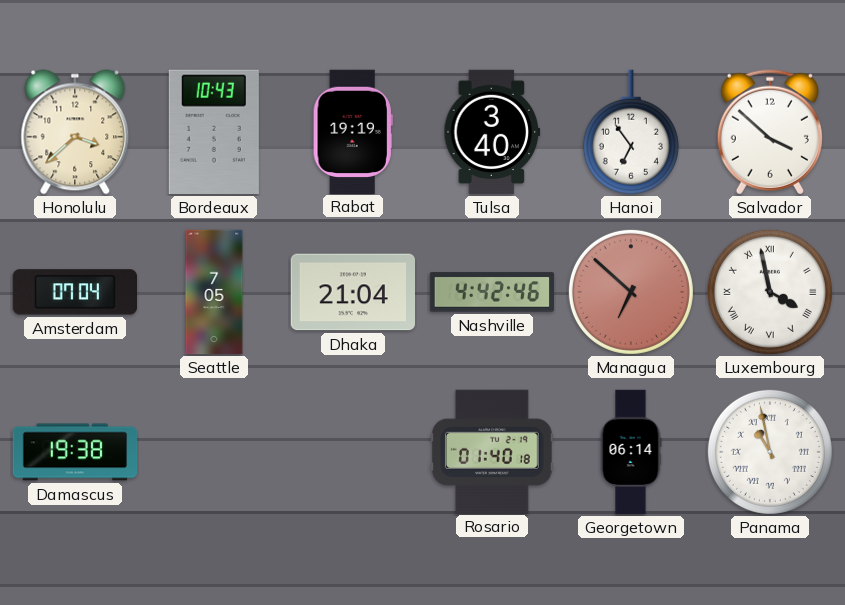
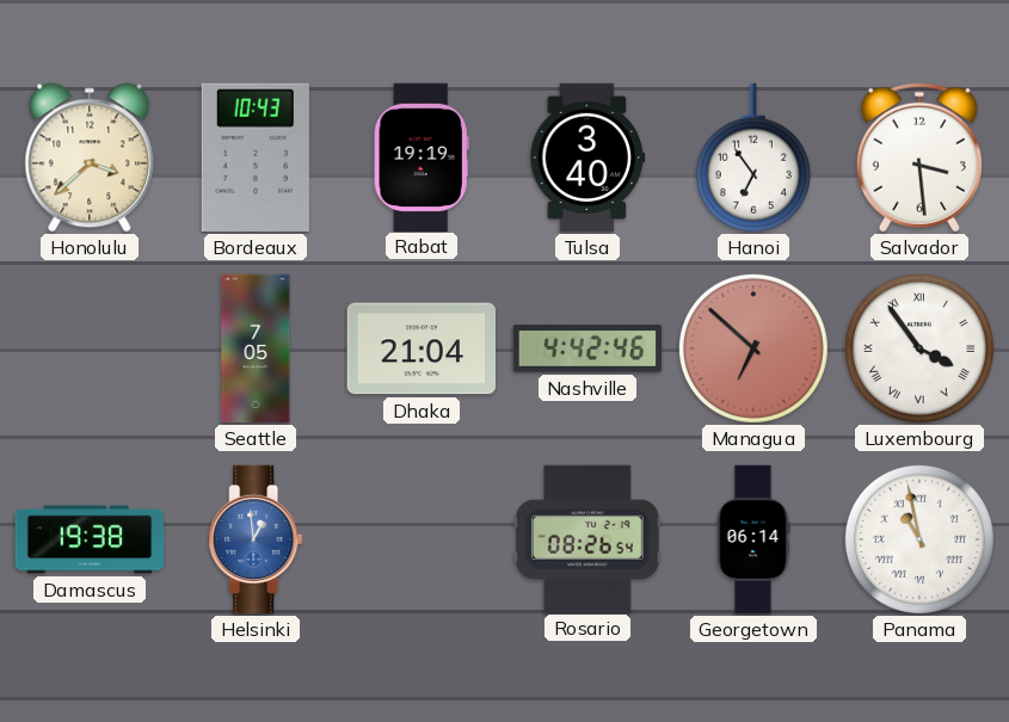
Salvador: 3:52 -> 3:29 (919, 158)
Amsterdam: 07:04 -> none (74, 292)
Luxembourg: 3:58 -> 3:54 (919, 348)
Helsinki: none -> 12:59 (256, 539)
Rosario: 01:40 -> 08:26 (589, 538)
